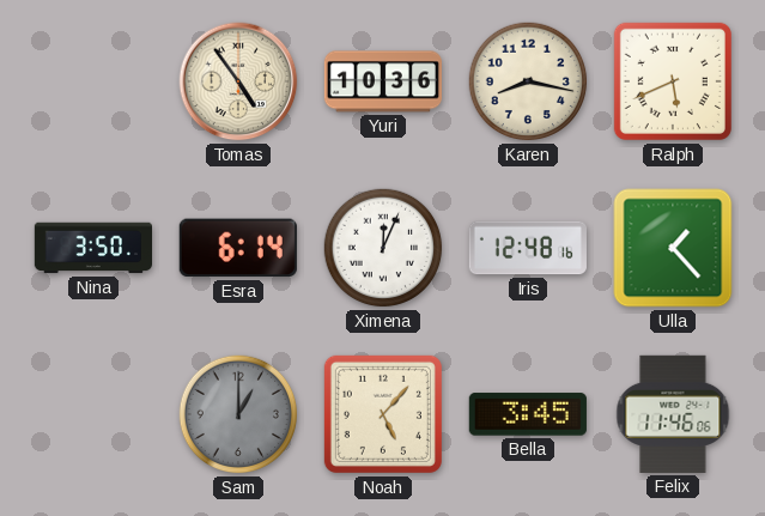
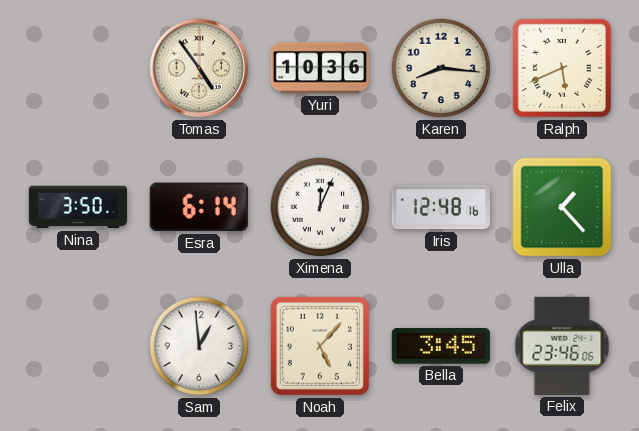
Karen: 8:17 -> 8:16 (441, 68)
Sam: 1:00 -> 12:59 (199, 346)
Sam dial: grey -> white (199, 346)
Felix: 11:46 -> 23:46 (562, 346)
